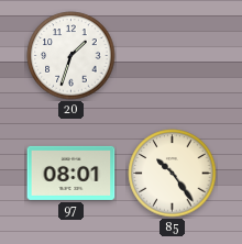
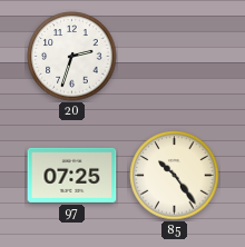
20: 1:33 -> 2:33 (72, 57)
97: 08:01 -> 07:25 (72, 175)
